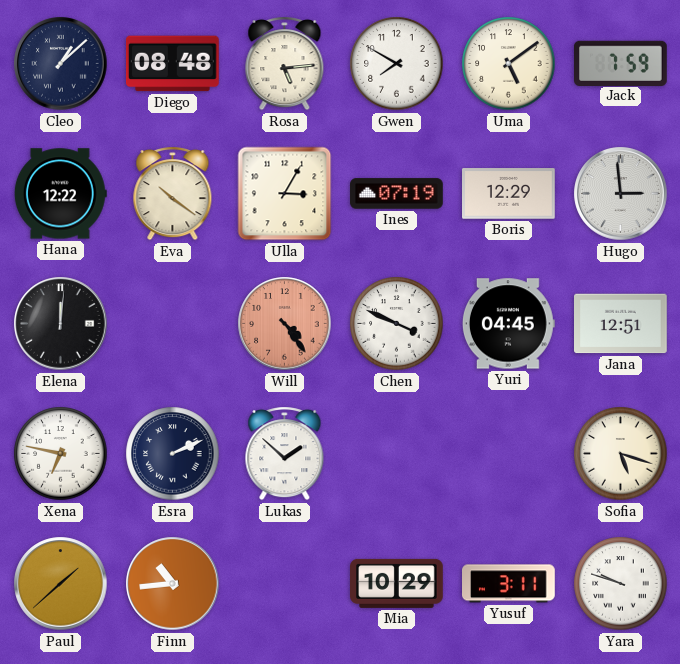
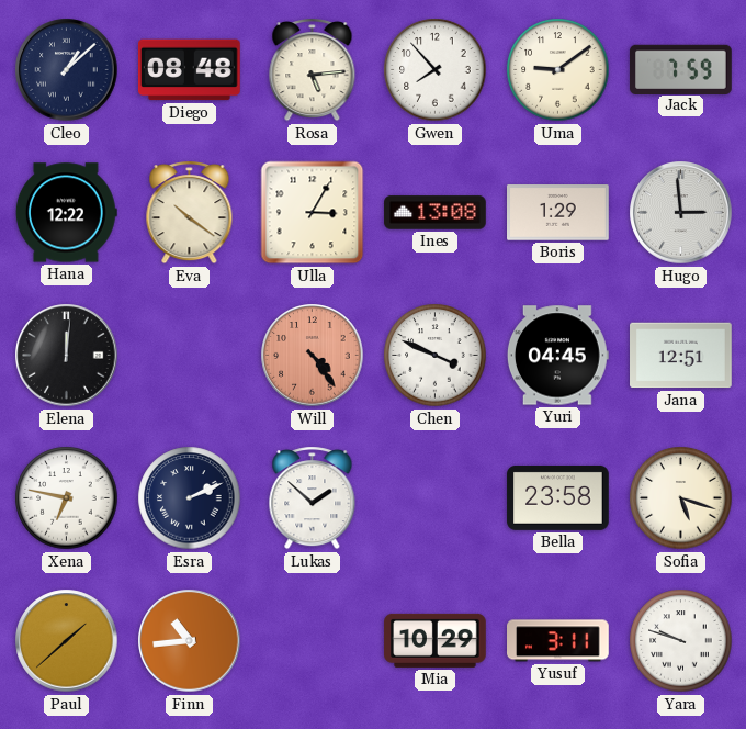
Gwen: 7:50 -> 7:53 (436, 70)
Uma: 5:09 -> 9:09 (558, 70)
Ines: 07:19 -> 13:08 (436, 213)
Boris: 12:29 -> 1:29 (558, 213)
Bella: none -> 23:58 (558, 497)
